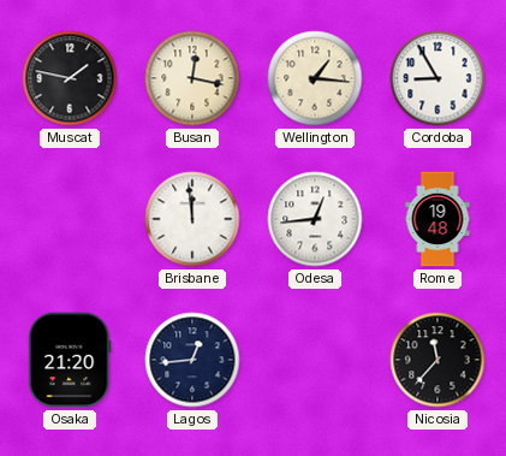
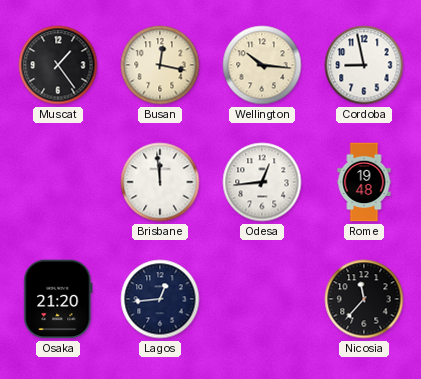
Muscat: 1:47 -> 1:24 (58, 65)
Wellington: 1:16 -> 10:16 (262, 65)
Cordoba: 8:55 -> 8:58 (364, 65)
